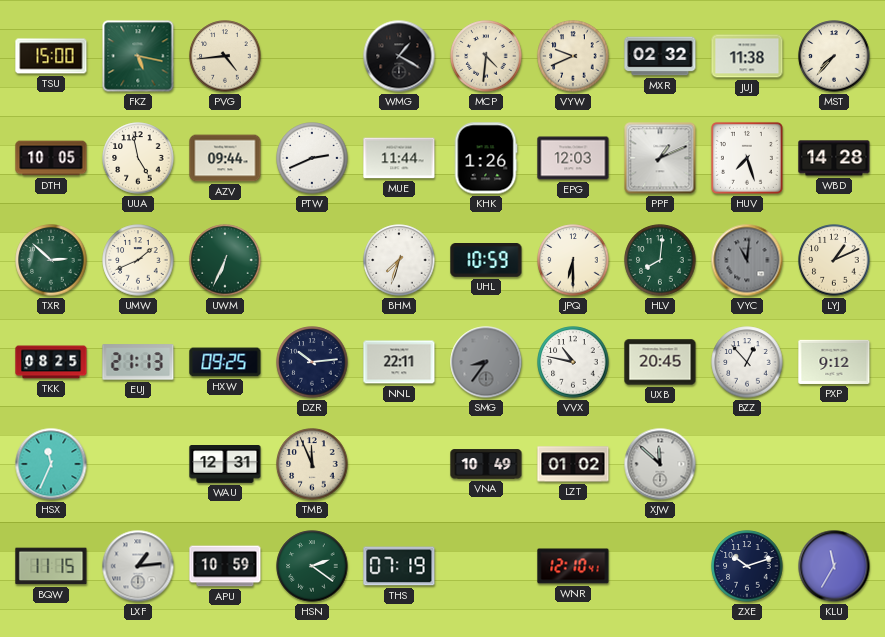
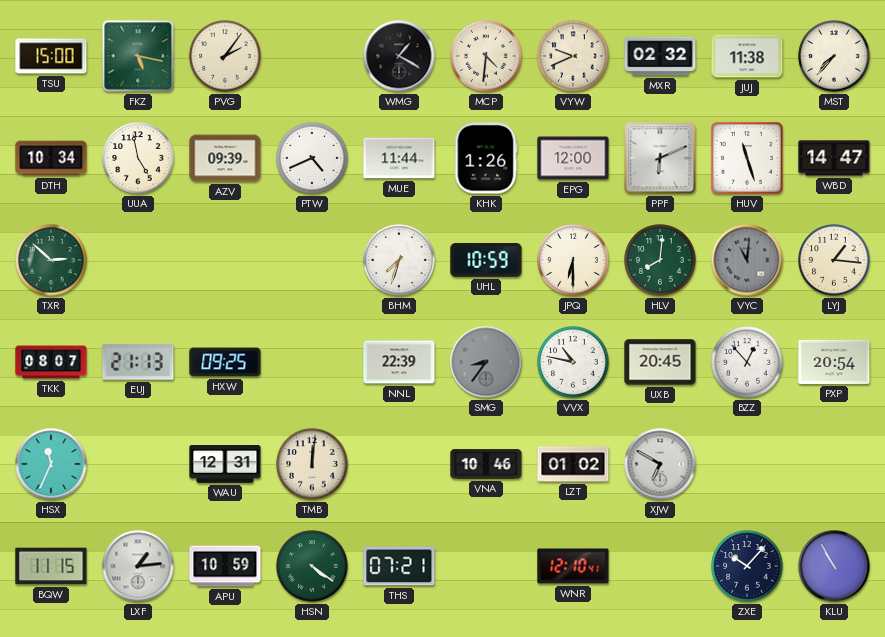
PVG: 4:44 -> 2:06 (225, 56)
DTH: 10:05 -> 10:34 (51, 158)
AZV: 09:44 -> 09:39 (225, 158)
PTW: 2:41 -> 4:41 (312, 158)
EPG: 12:03 -> 12:00 (573, 158)
PPF: 1:11 -> 6:11 (660, 158)
HUV: 7:27 -> 11:27 (747, 158)
WBD: 14:28 -> 14:47 (834, 158)
UMW: 1:41 -> none (138, 260)
UWM: 6:34 -> none (225, 260)
LYJ: 1:11 -> 1:16 (834, 260)
TKK: 08:25 -> 08:07 (51, 362)
DZR: 10:14 -> none (312, 362)
NNL: 22:11 -> 22:39 (399, 362)
PXP: 9:12 -> 20:54 (834, 362)
TMB: 11:56 -> 12:01 (312, 464)
VNA: 10:49 -> 10:46 (486, 464)
XJW: 11:52 -> 6:50 (660, 464)
HSN: 2:21 -> 4:21 (312, 566)
THS: 07:19 -> 07:21 (399, 566)
ZXE: 10:12 -> 10:07 (747, 566)
KLU: 11:35 -> 10:55 (834, 566)
